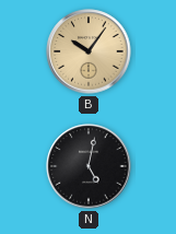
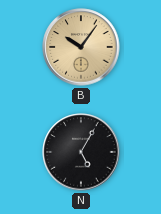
N: 5:02 -> 5:05 (81, 152)
